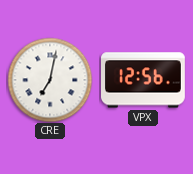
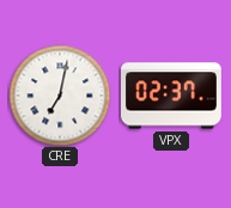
VPX: 12:56 -> 02:37 (172, 96)
